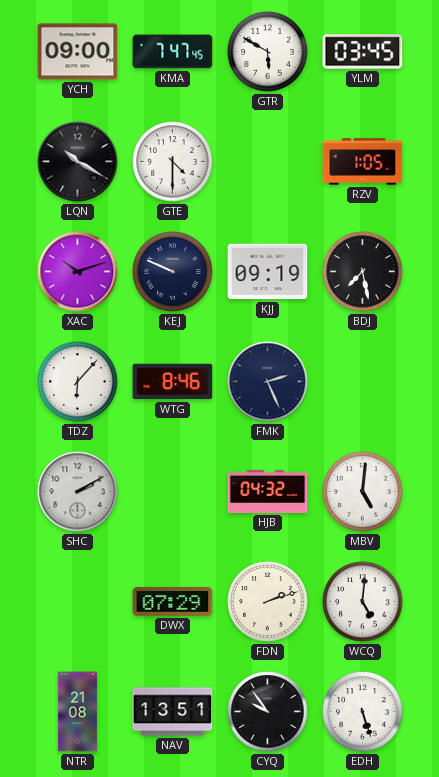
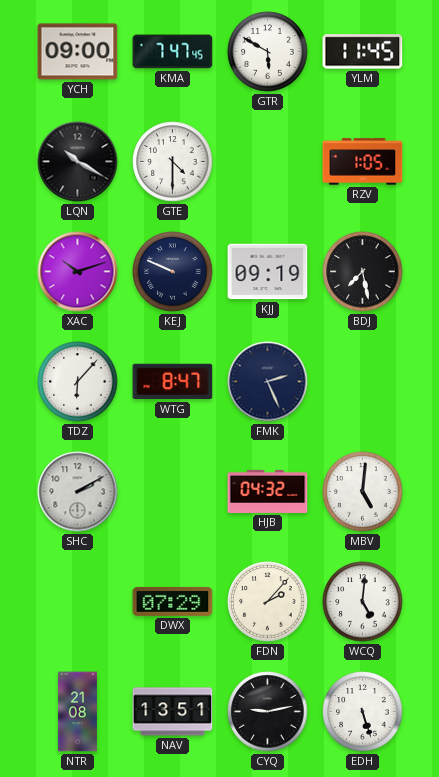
YLM: 03:45 -> 11:45 (363, 52)
WTG: 8:46 -> 8:47 (173, 382)
FDN: 2:12 -> 2:07 (268, 602)
CYQ: 9:54 -> 9:13 (268, 712)
